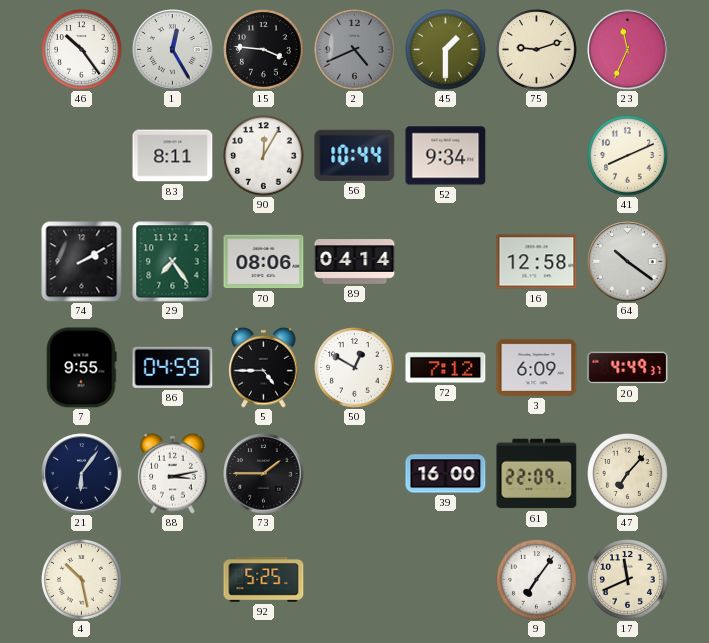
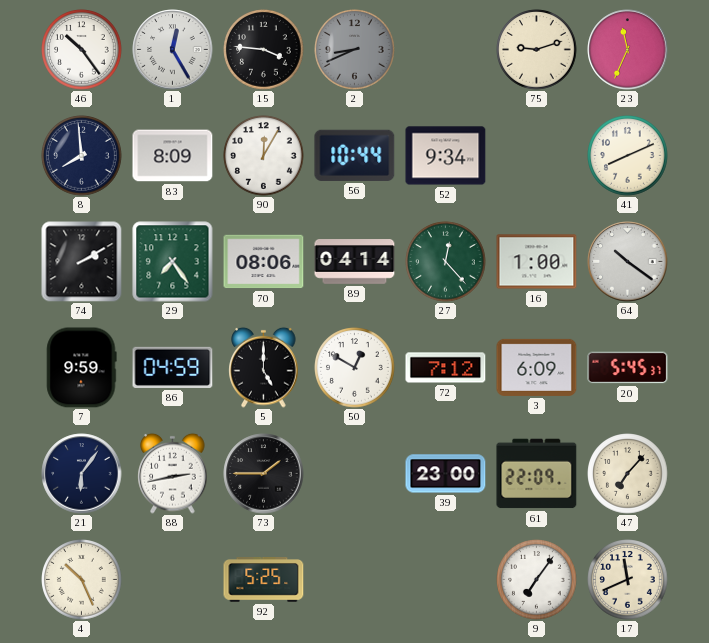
2: 4:41 -> 8:41 (355, 50)
45: 1:30 -> none (446, 50)
8: none -> 7:59 (82, 156)
83: 8:11 -> 8:09 (173, 156)
27: none -> 12:23 (446, 262)
16: 12:58 -> 1:00 (537, 262)
7: 9:55 -> 9:59 (82, 368)
5: 4:45 -> 5:00 (264, 367)
20: 4:49 -> 5:45 (628, 368)
88: 3:13 -> 2:43 (173, 473)
39: 16:00 -> 23:00 (446, 474)
4: 10:28 -> 10:26 (82, 580)
